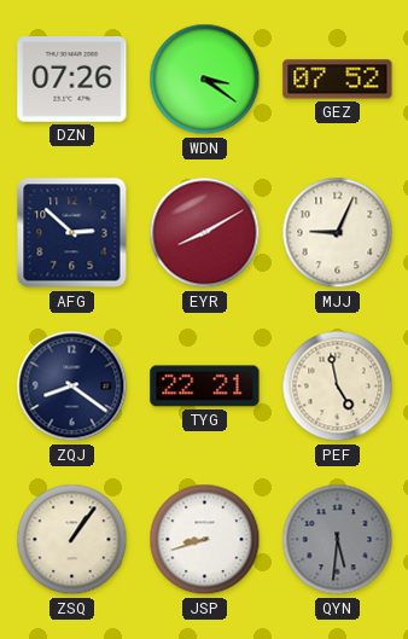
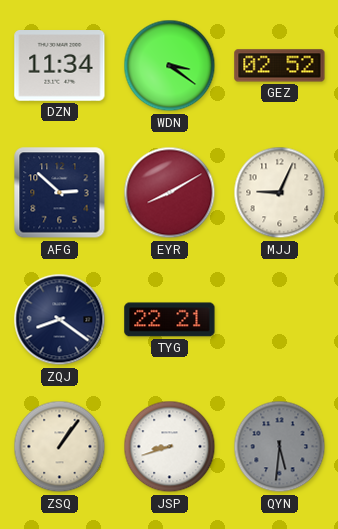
DZN: 07:26 -> 11:34 (60, 66)
GEZ: 07:52 -> 02:52 (280, 66)
PEF: 4:58 -> none (338, 387)
